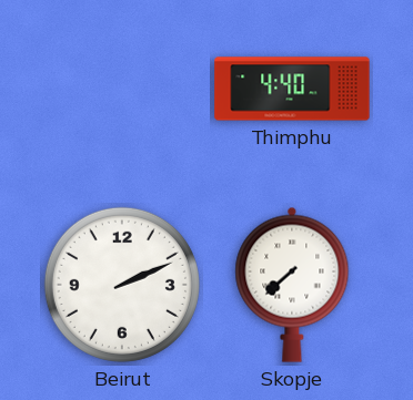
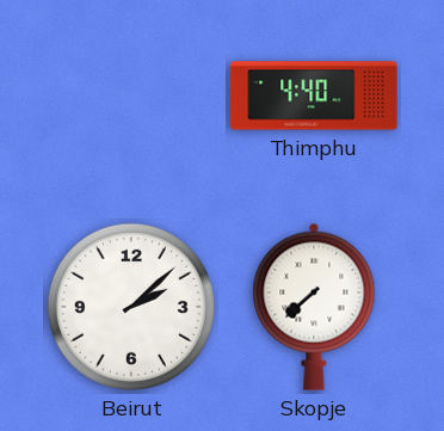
Beirut: 2:11 -> 2:08 (131, 307)
